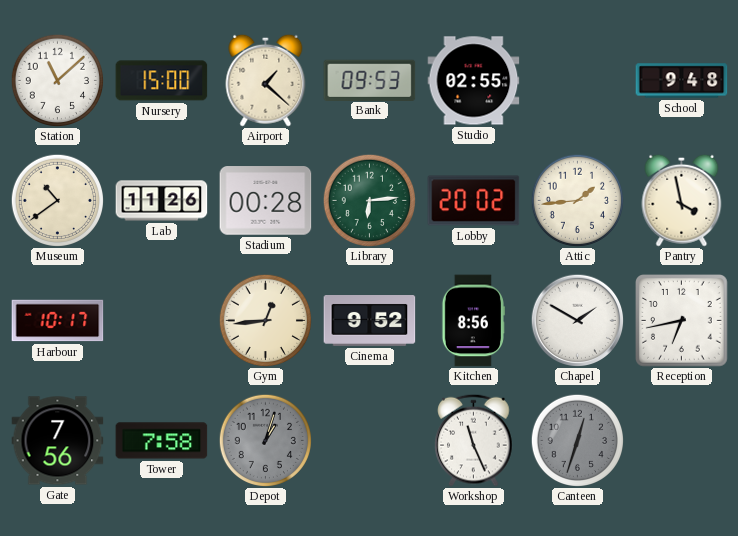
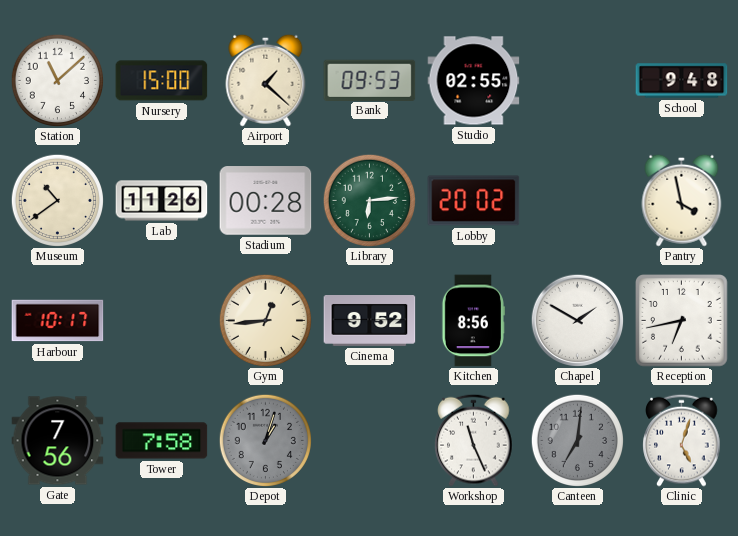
Attic: 1:44 -> none (577, 200)
Canteen: 12:33 -> 7:01 (577, 440)
Clinic: none -> 5:03 (682, 440)
